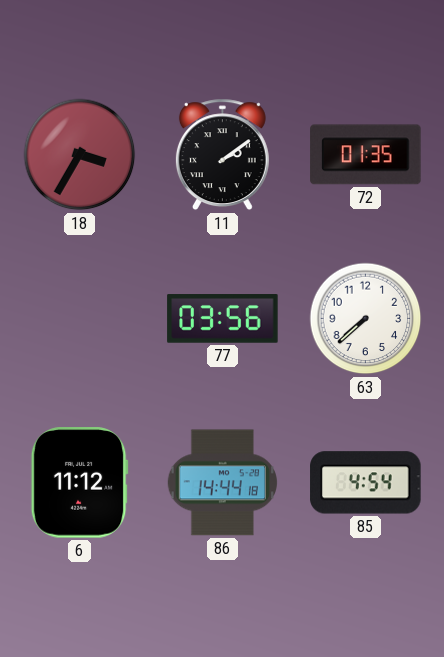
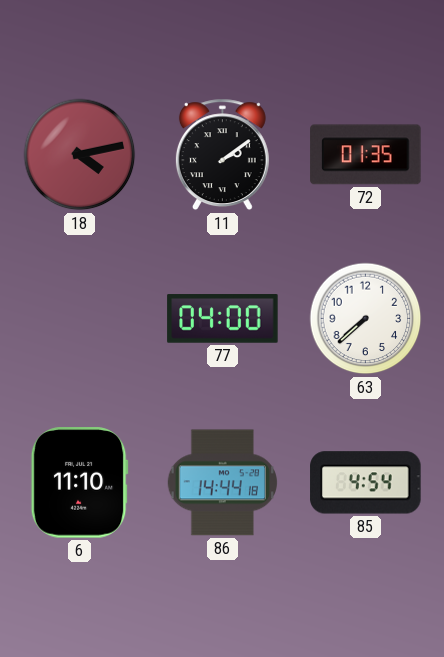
18: 3:35 -> 4:13 (80, 155)
77: 03:56 -> 04:00 (223, 319)
6: 11:12 -> 11:10 (79, 483)
